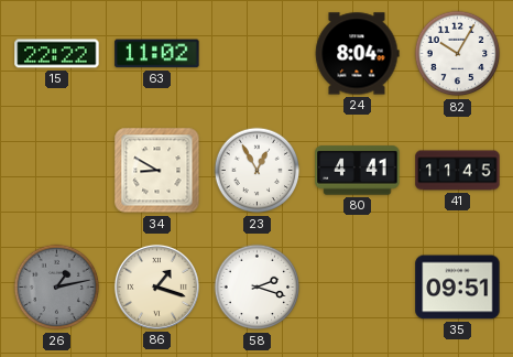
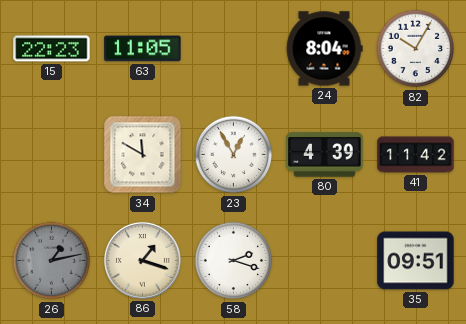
15: 22:22 -> 22:23 (52, 49)
63: 11:02 -> 11:05 (143, 49)
34: 8:50 -> 11:50 (143, 155)
80: 4:41 -> 4:39 (325, 155)
41: 11:45 -> 11:42 (416, 155)
